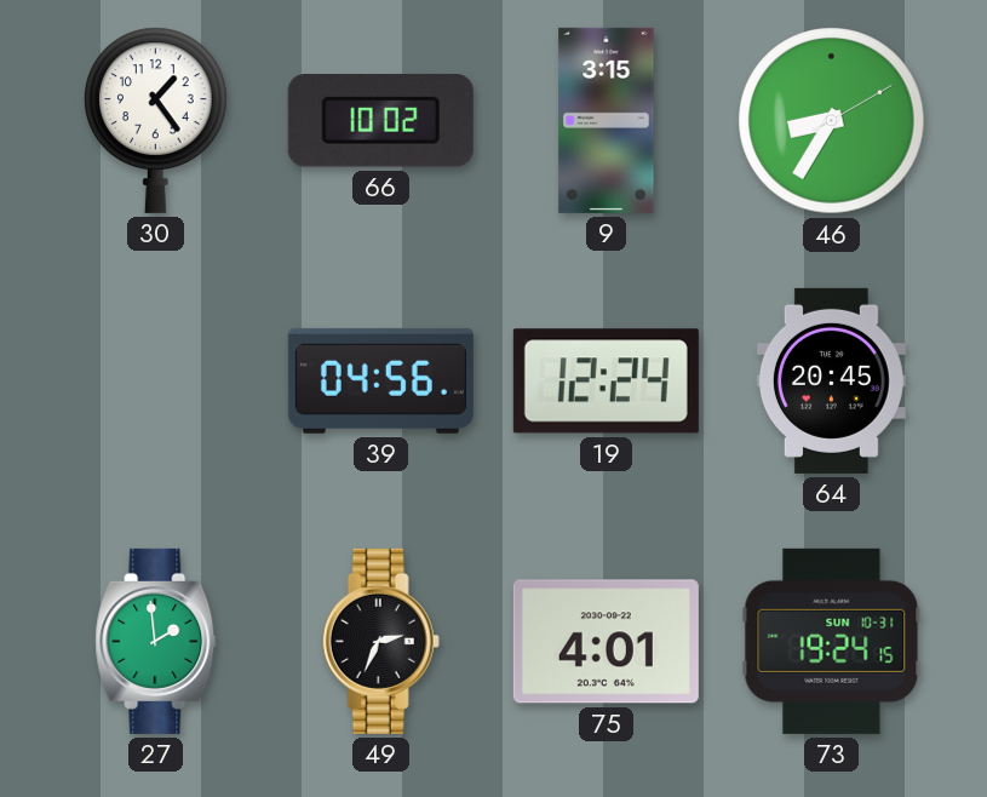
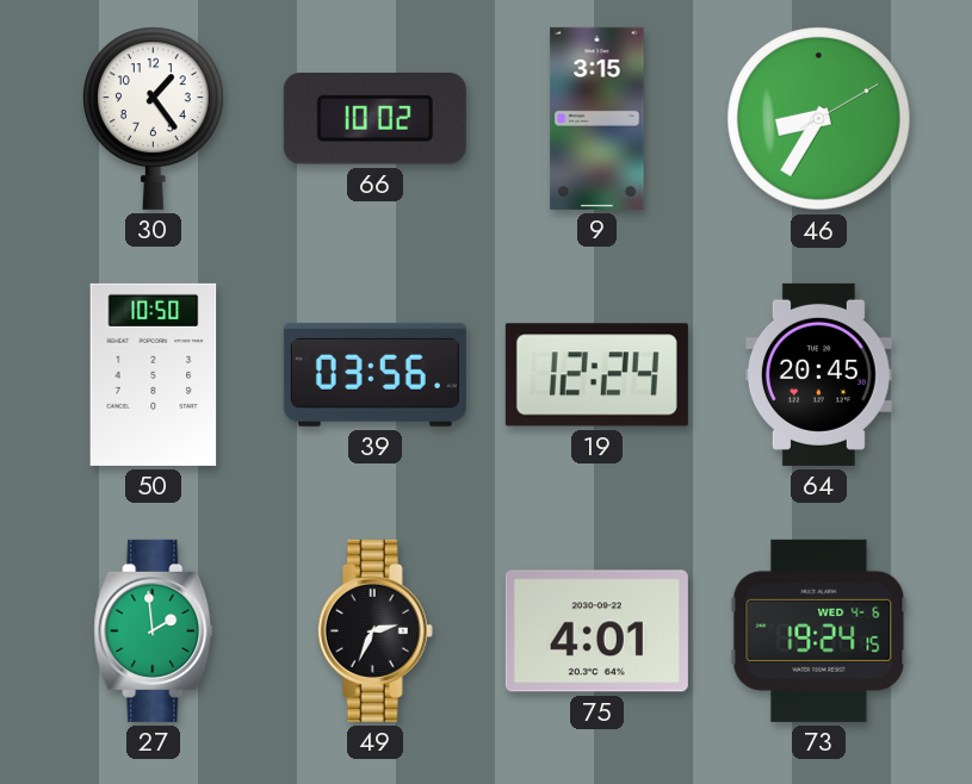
50: none -> 10:50 (154, 374)
39: 04:56 -> 03:56 (374, 374)
73 date: SUN 10-31 -> WED 4-6 (819, 630)
